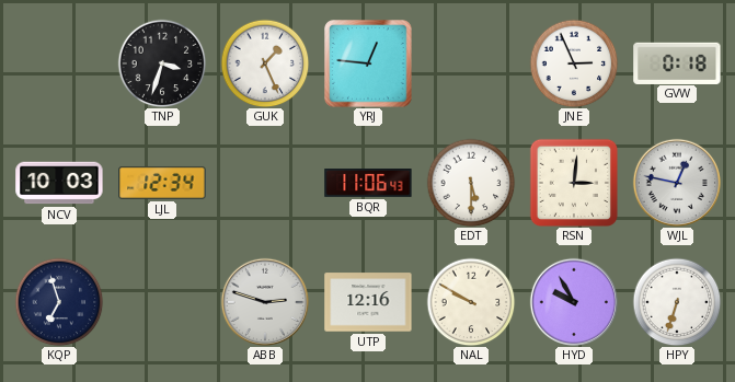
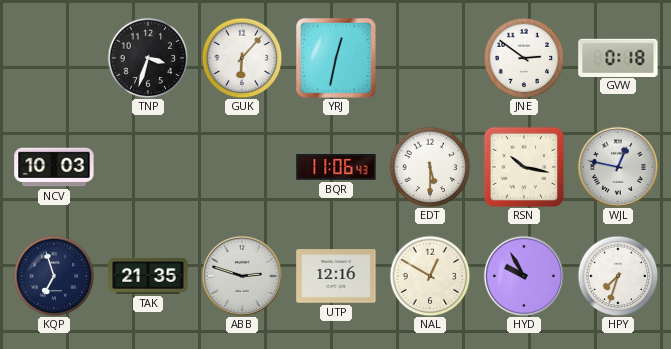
GUK: 1:26 -> 6:07 (242, 58)
YRJ: 12:46 -> 12:32 (336, 58)
JNE: 2:56 -> 2:51 (524, 58)
LJL: 12:34 -> none (162, 183)
RSN: 3:01 -> 10:17 (523, 166)
TAK: none -> 21:35 (148, 276)
NAL: 9:50 -> 12:50 (430, 276)
HPY: 6:33 -> 7:33 (618, 276)
